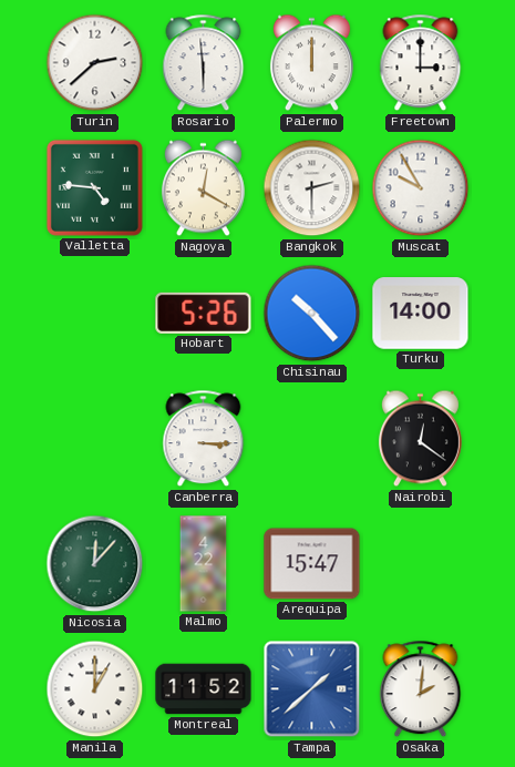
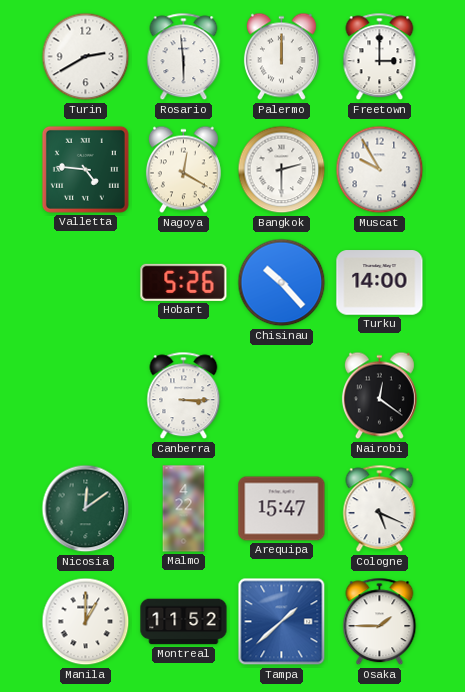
Turin: 2:38 -> 2:40 (86, 57)
Nicosia: 12:07 -> 12:09 (86, 509)
Cologne: none -> 5:19 (380, 509)
Osaka: 2:01 -> 1:45 (380, 622)
